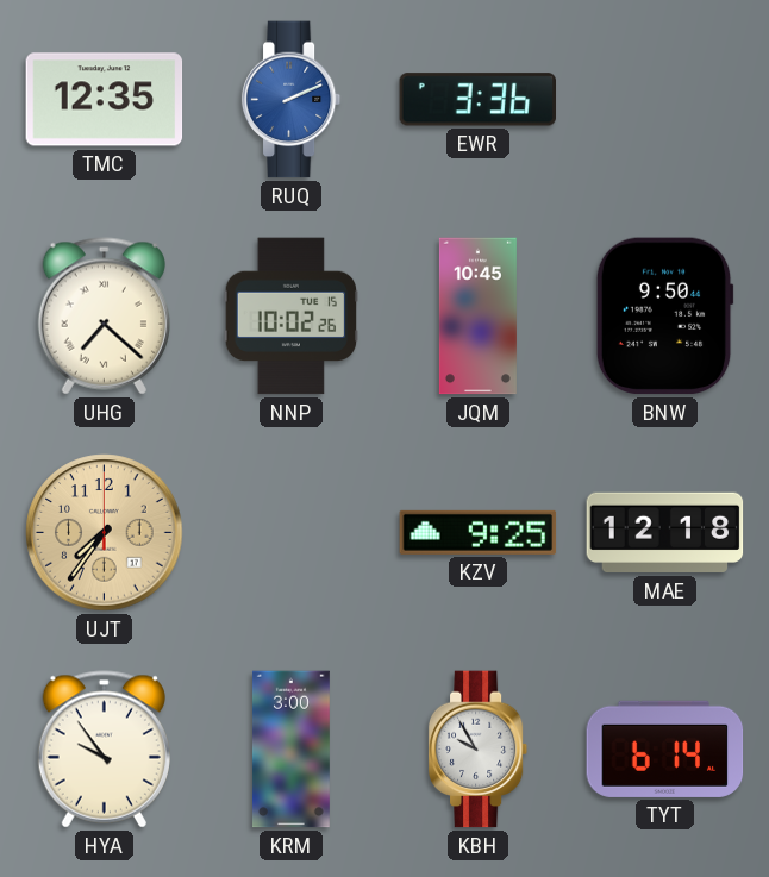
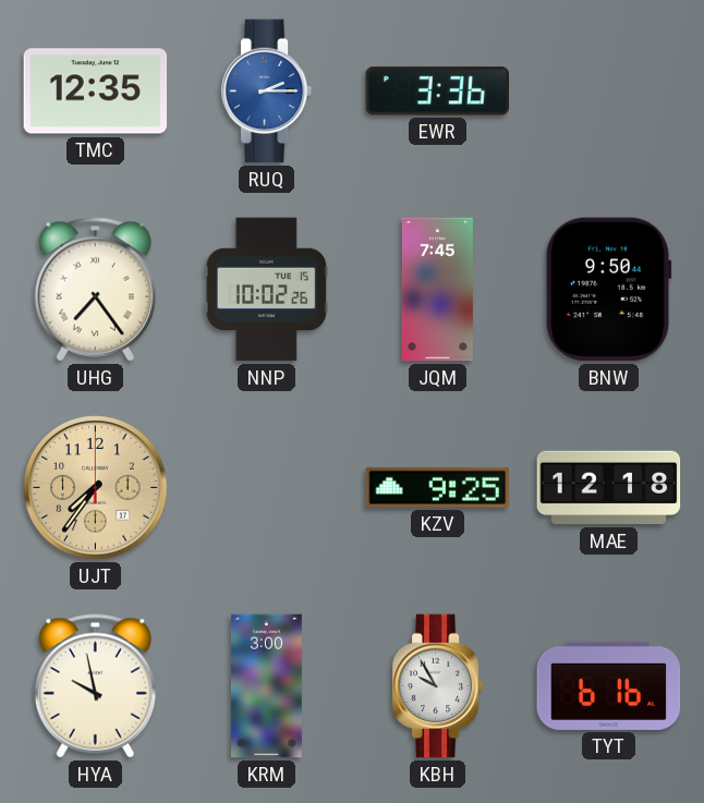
RUQ: 2:11 -> 2:15 (267, 92)
UHG: 7:22 -> 7:24 (95, 290)
JQM: 10:45 -> 7:45 (437, 290)
HYA: 9:54 -> 9:58 (95, 686)
TYT: 6:14 -> 6:16 (609, 685)
